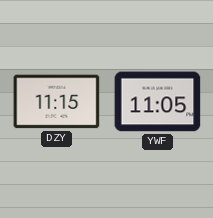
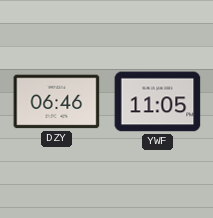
DZY: 11:15 -> 06:46 (57, 102)
